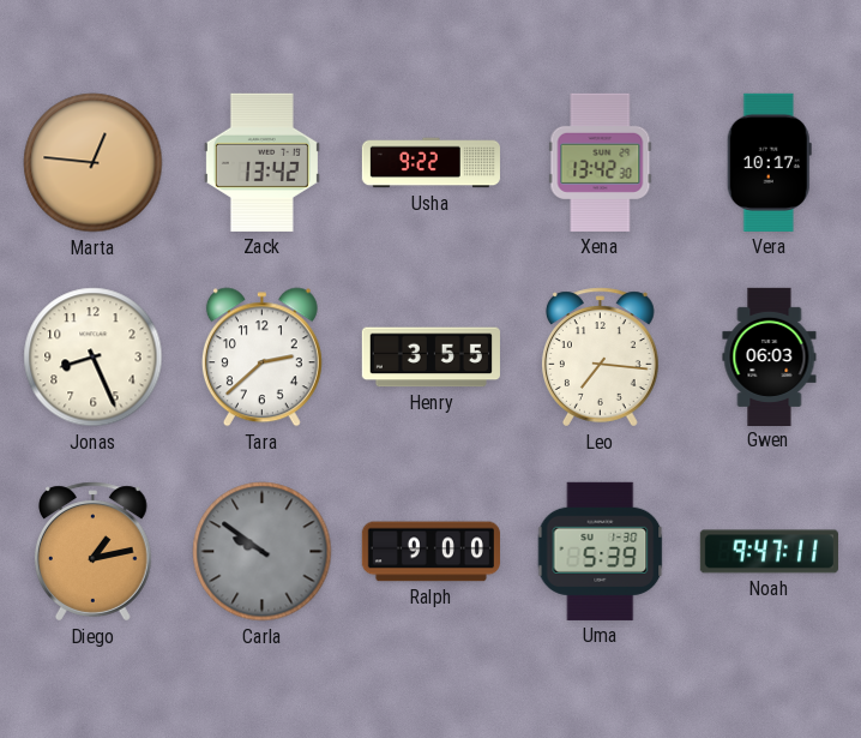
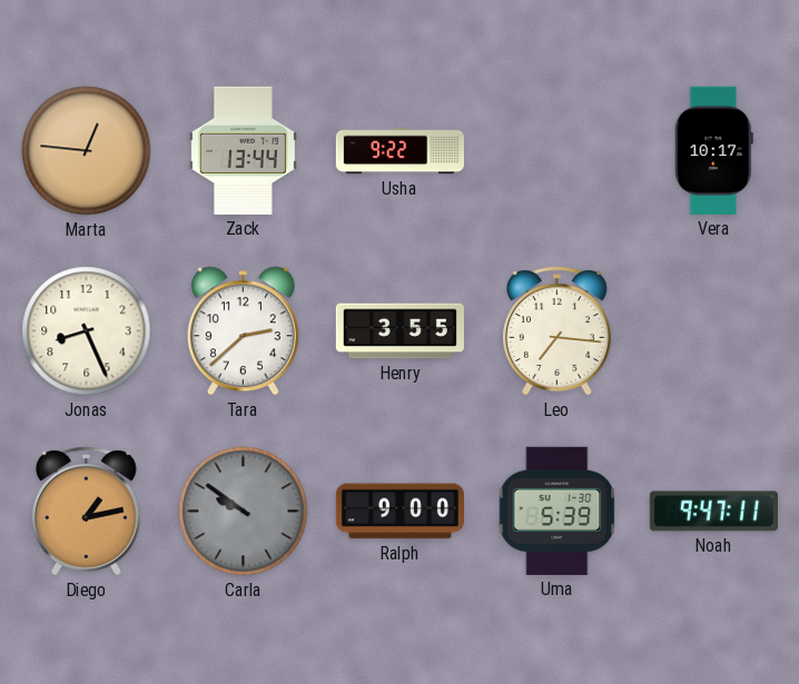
Zack: 13:42 -> 13:44 (243, 150)
Xena: 13:42 -> none (601, 162)
Gwen: 06:03 -> none (770, 356)
